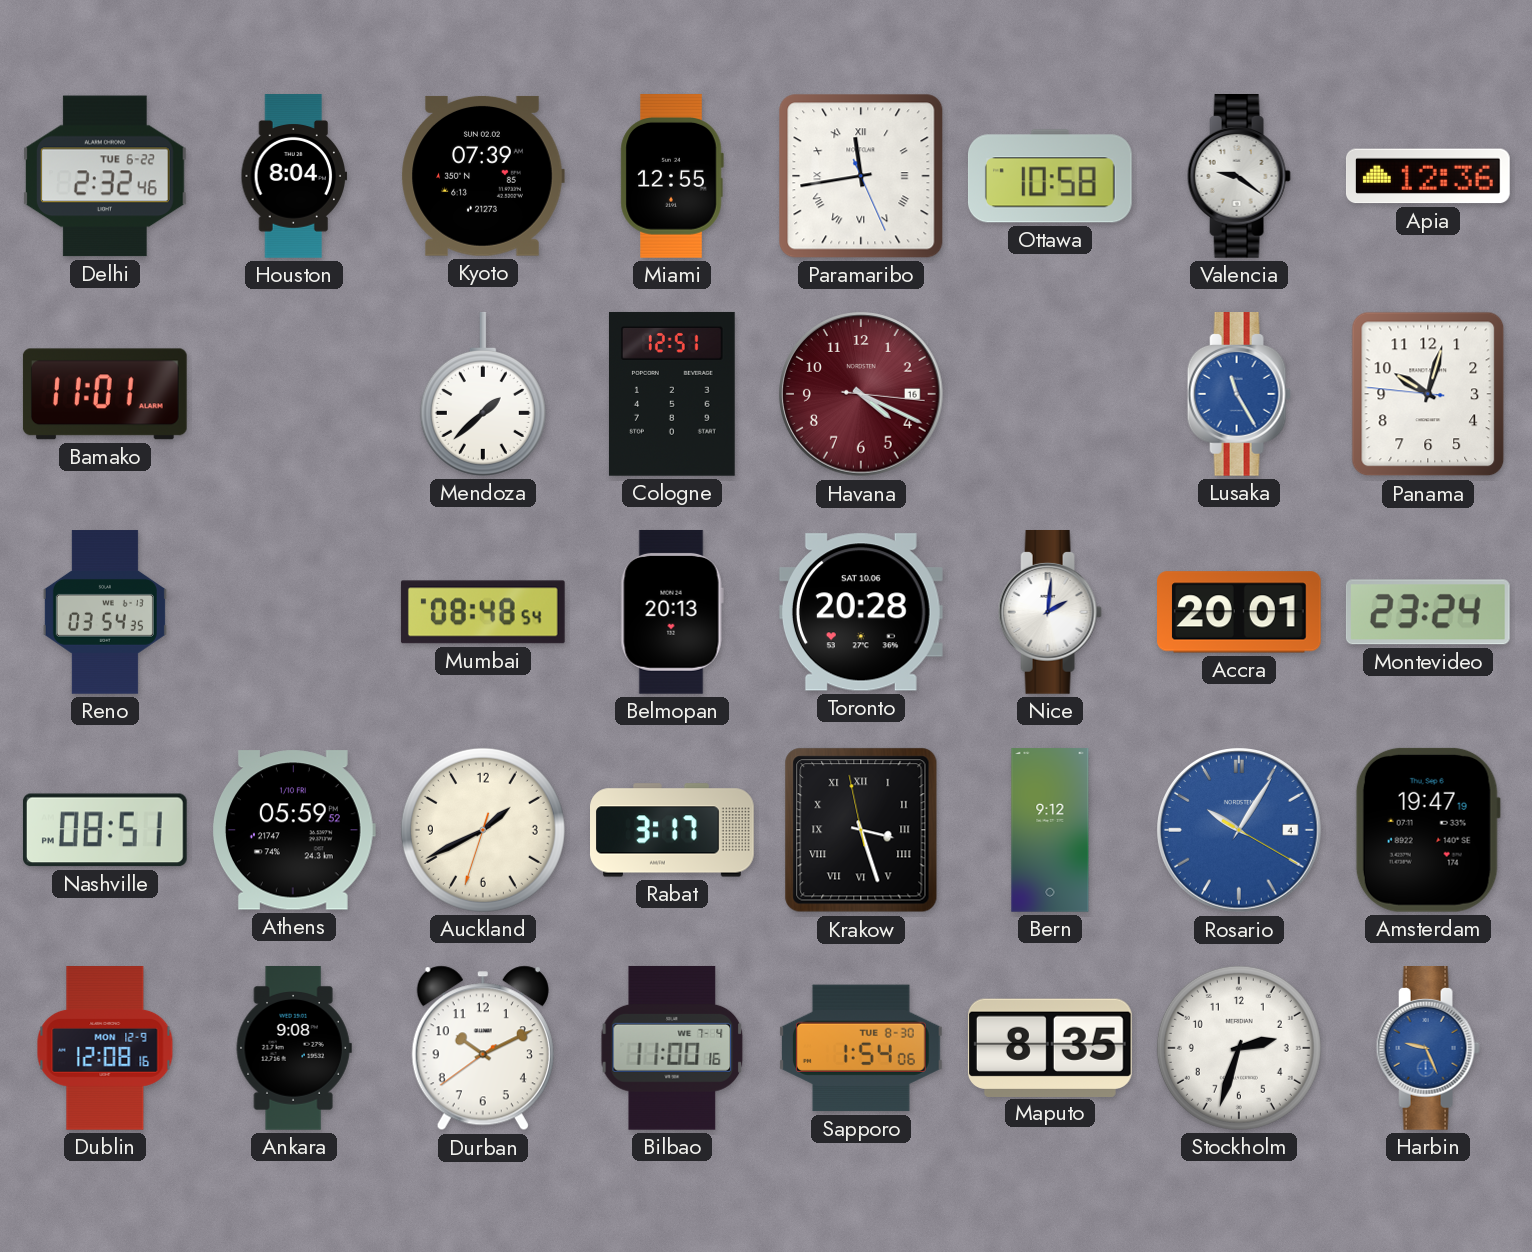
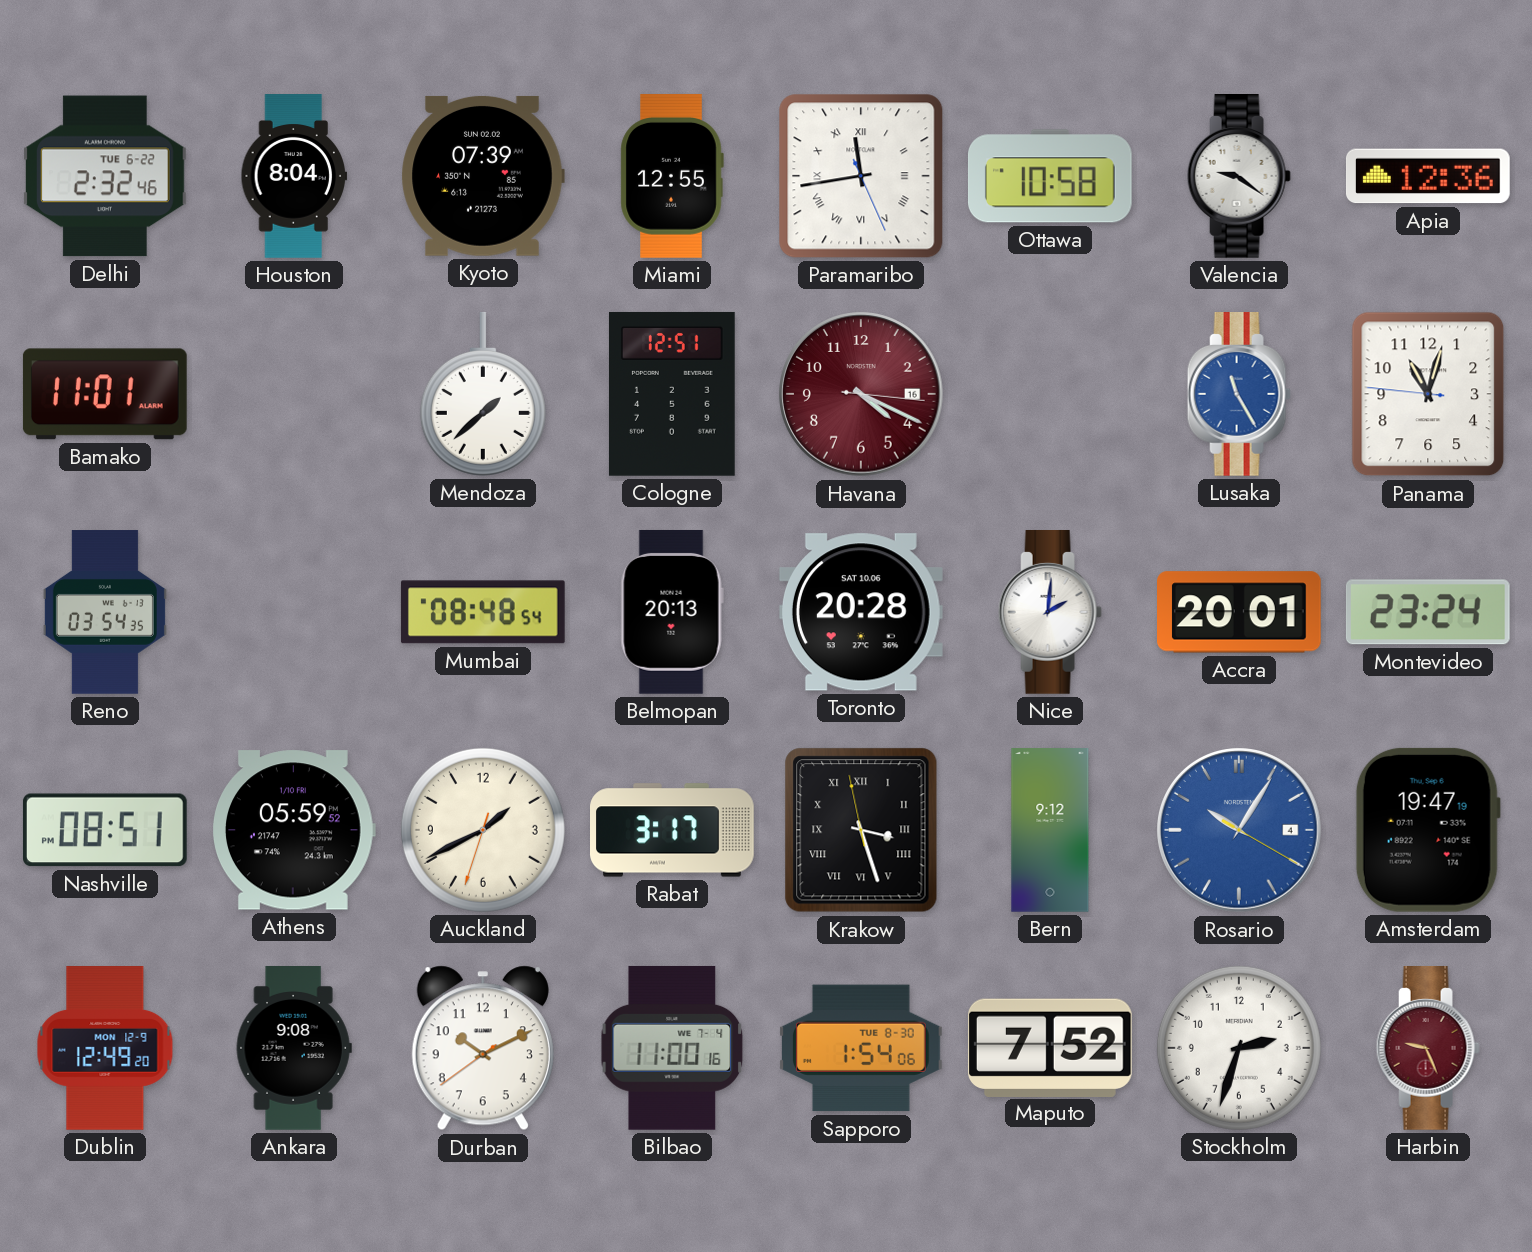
Panama: 10:02 -> 11:02 (1428, 394)
Dublin: 12:08 -> 12:49 (105, 1049)
Maputo: 8:35 -> 7:52 (1050, 1047)
Harbin dial: blue -> burgundy (1428, 1049)
